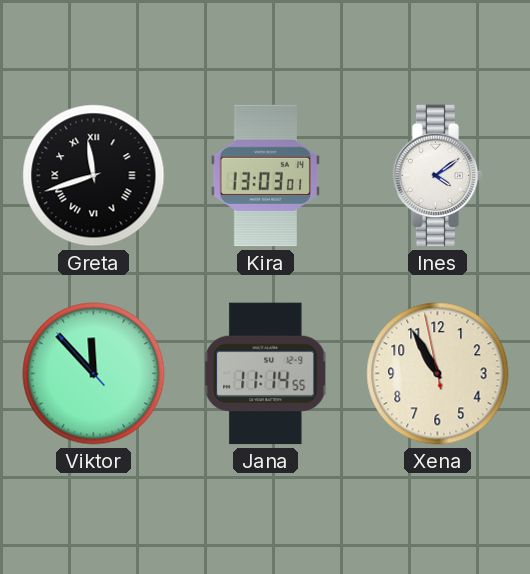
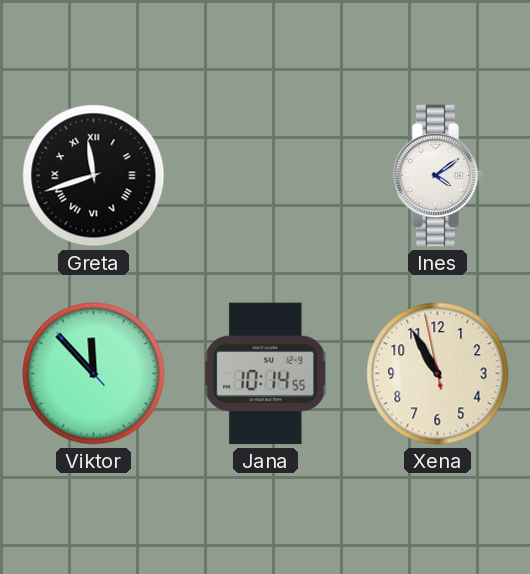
Kira: 13:03 -> none (265, 176)
Jana: 11:14 -> 10:14 (266, 374)
